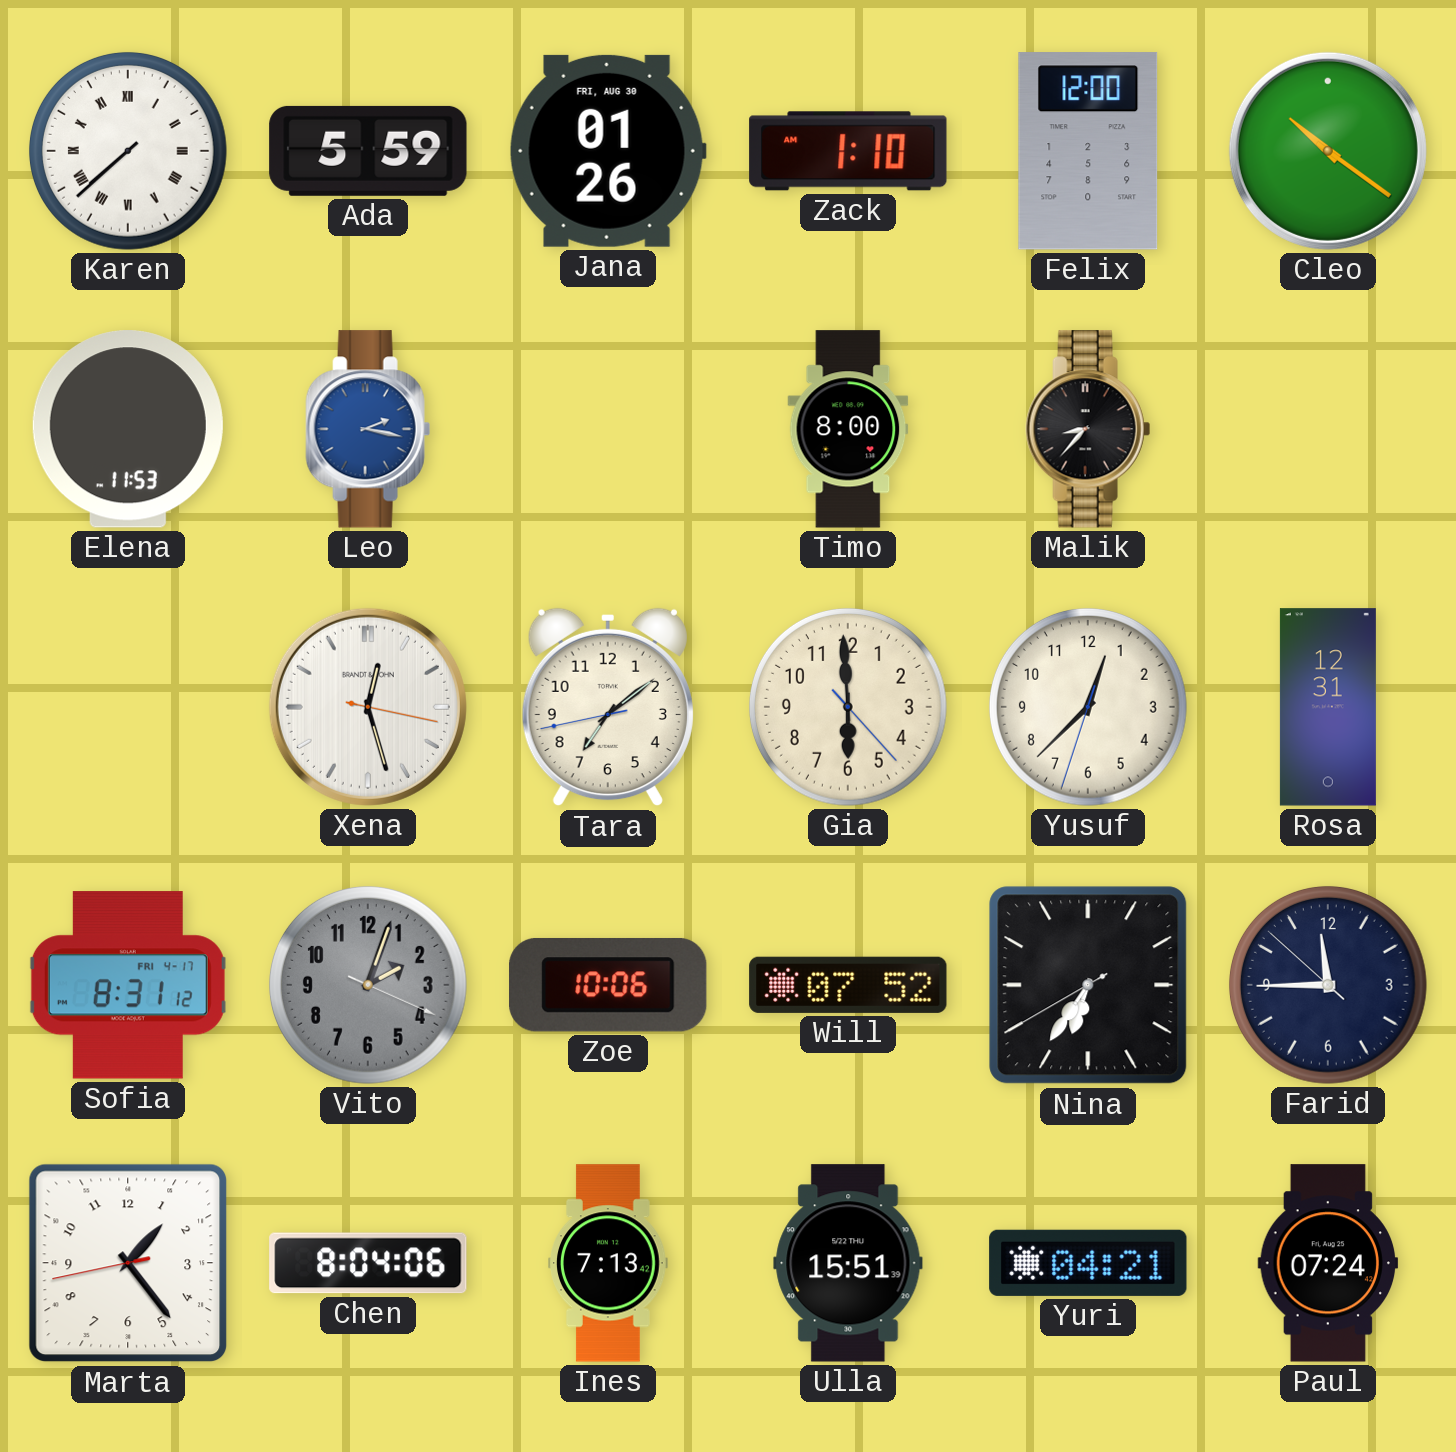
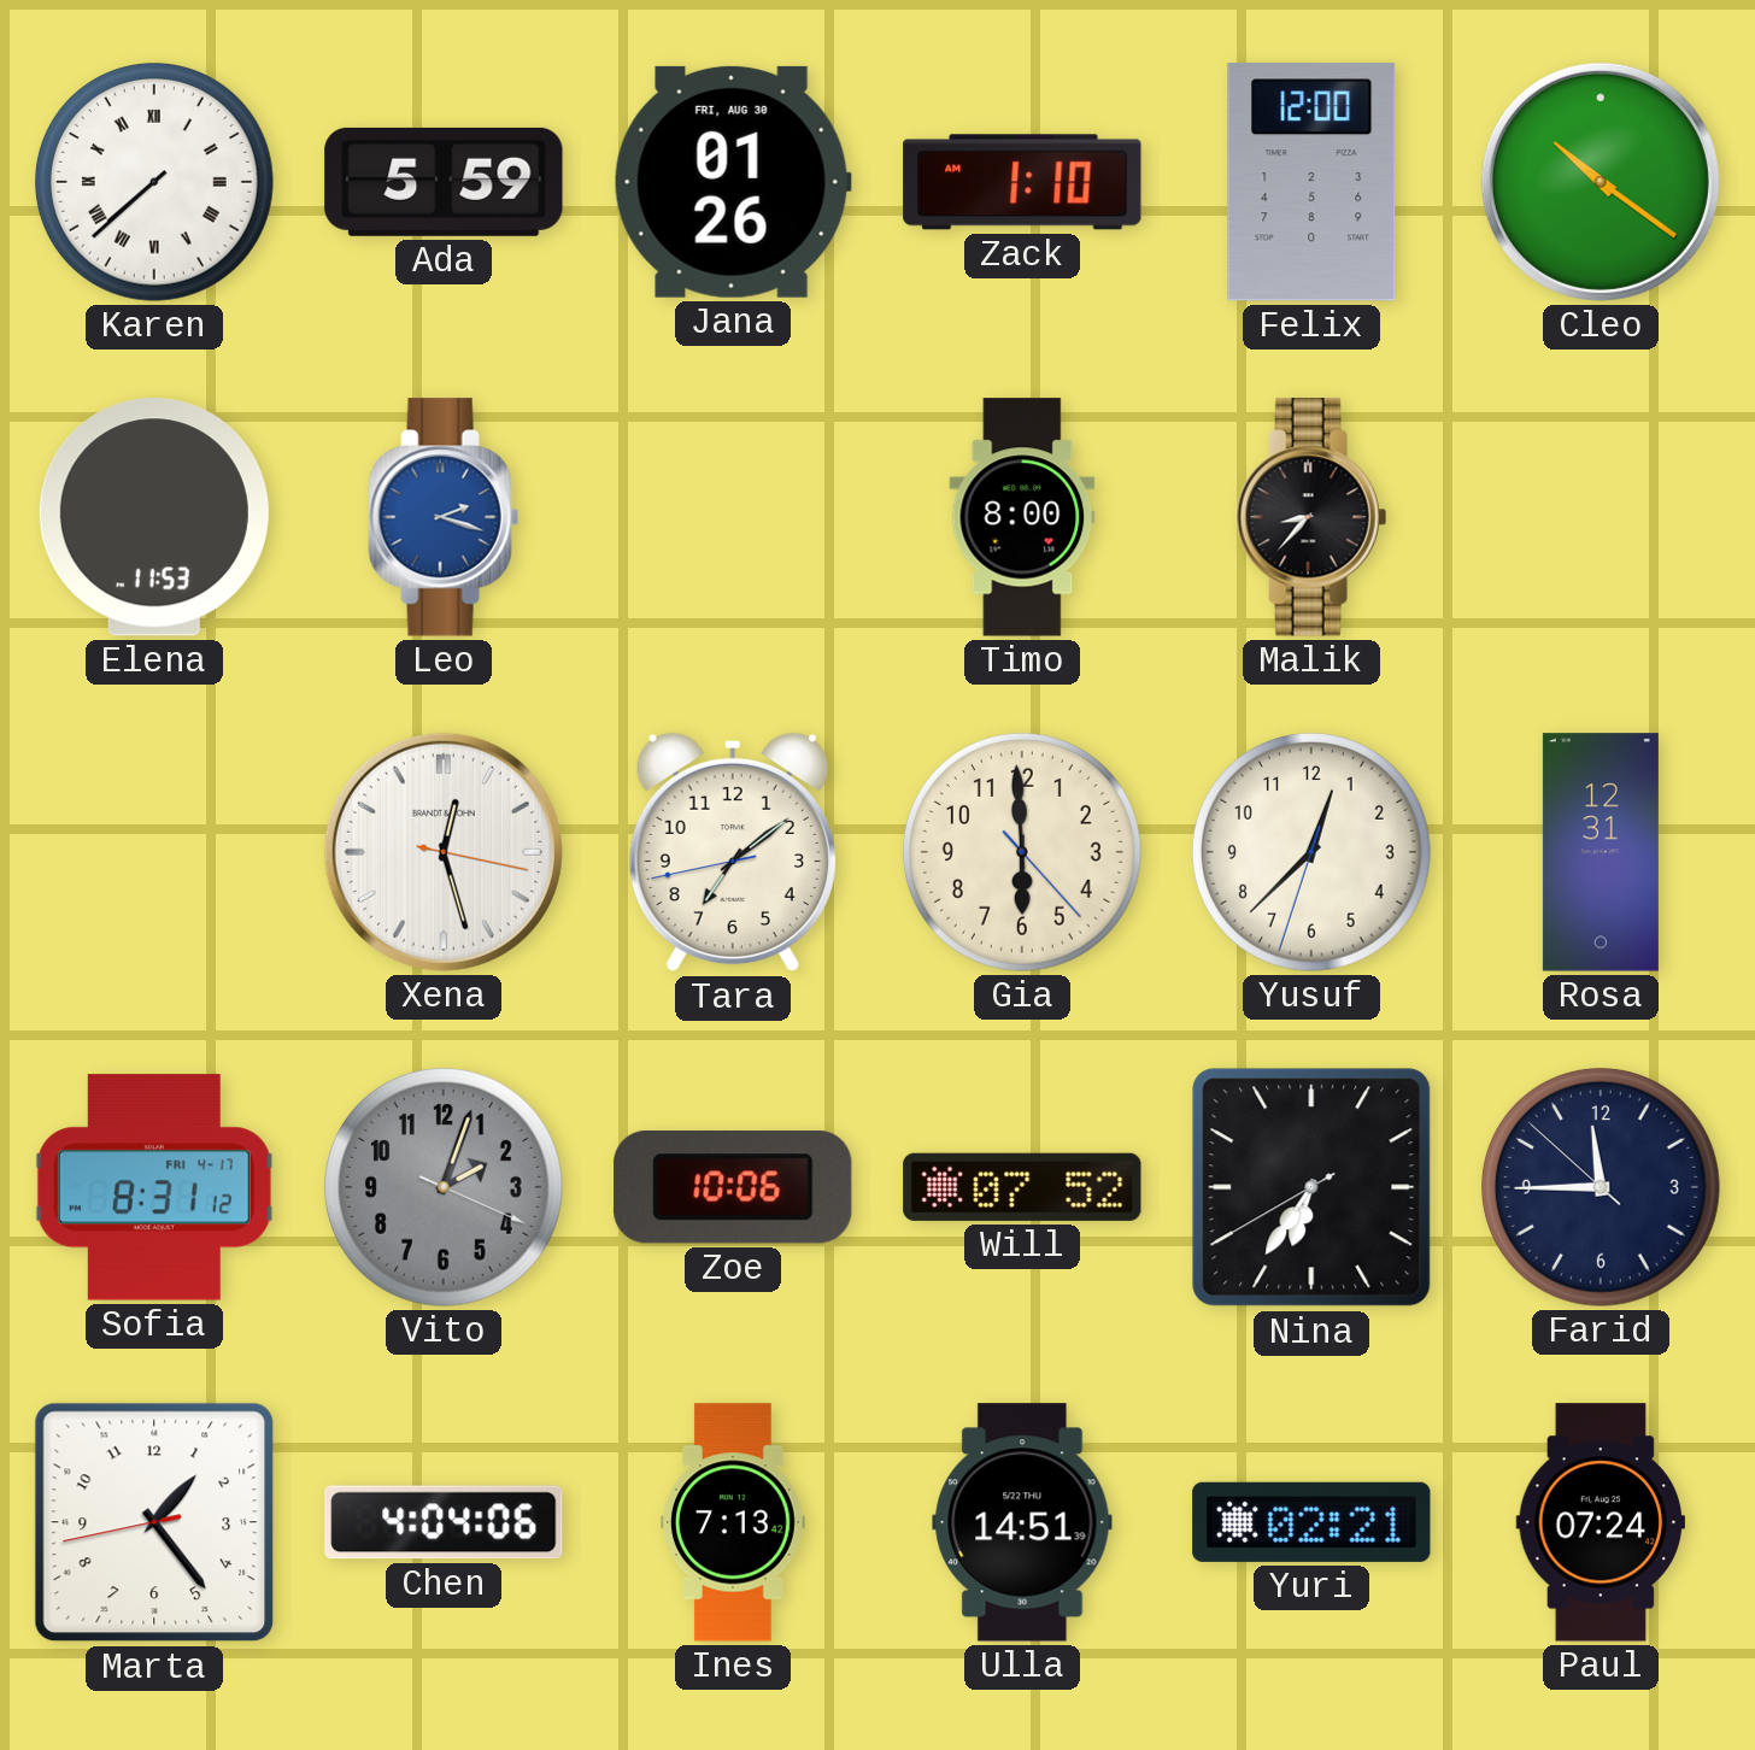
Leo: 2:17 -> 2:18 (444, 517)
Chen: 8:04 -> 4:04 (444, 1522)
Ulla: 15:51 -> 14:51 (1022, 1522)
Yuri: 04:21 -> 02:21 (1311, 1522)
